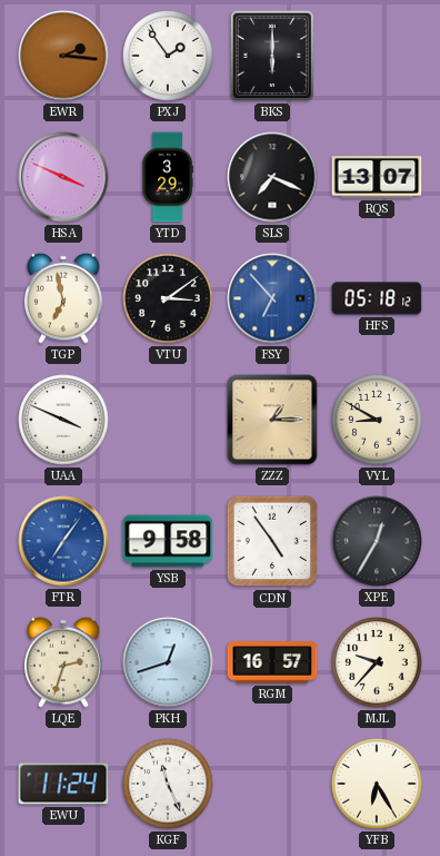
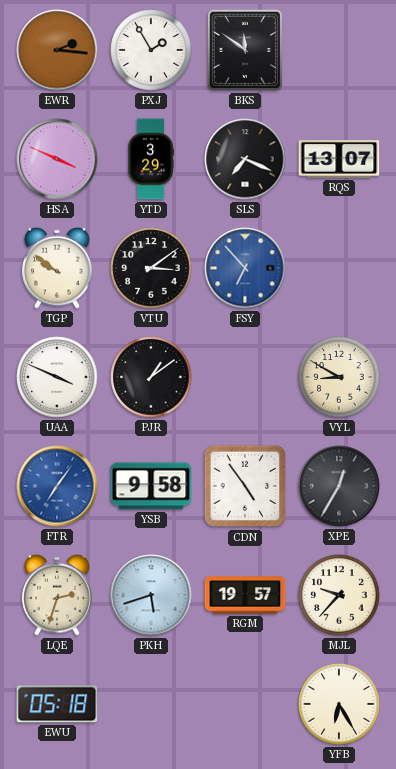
PXJ: 1:54 -> 1:55 (151, 50)
BKS: 6:00 -> 11:51 (245, 50)
TGP: 6:58 -> 9:51 (57, 268)
HFS: 05:18 -> none (377, 298)
PJR: none -> 1:09 (151, 377)
ZZZ: 1:15 -> none (272, 420)
PKH: 12:42 -> 5:42 (151, 595)
RGM: 16:57 -> 19:57 (245, 595)
EWU: 11:24 -> 05:18 (57, 704)
KGF: 11:26 -> none (168, 784)
